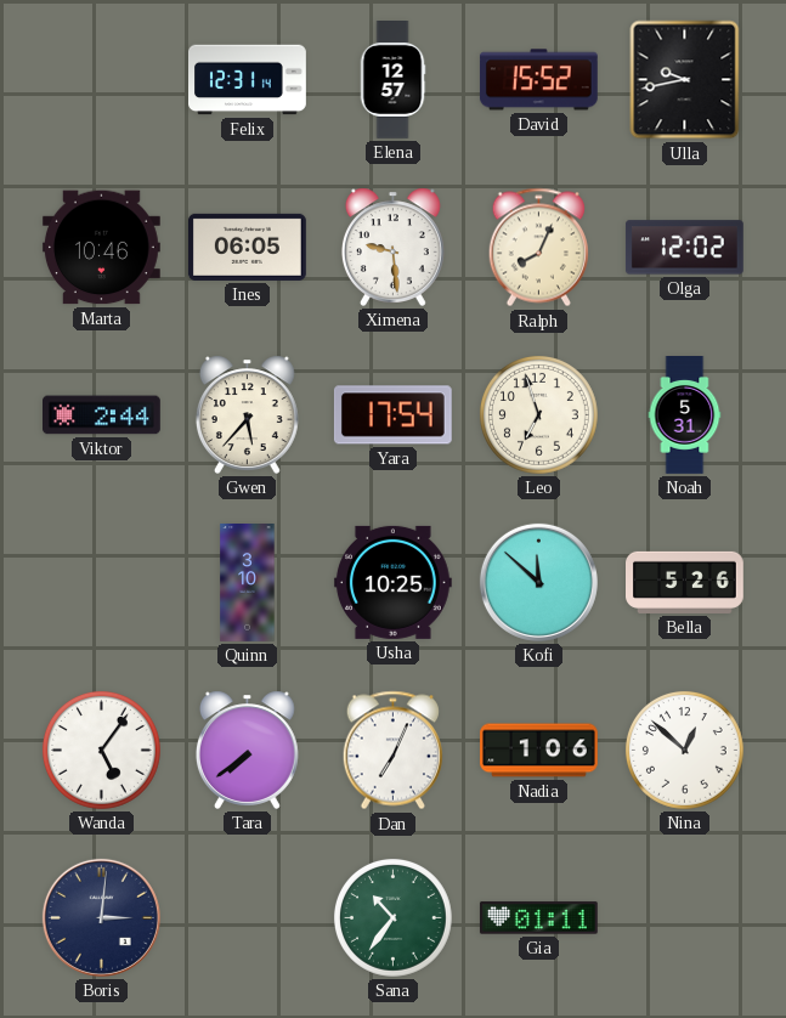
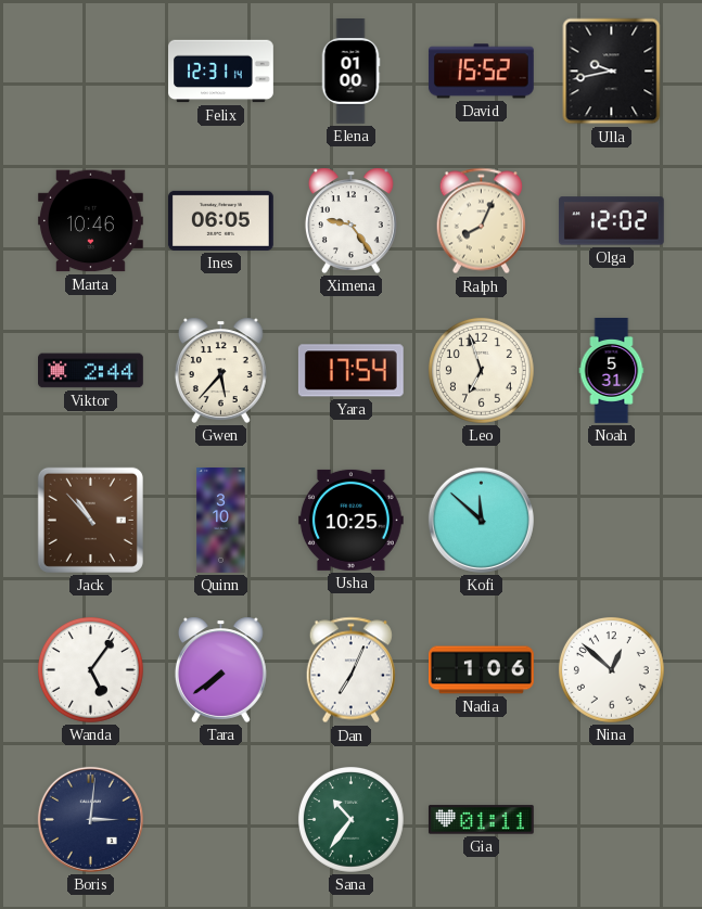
Elena: 12:57 -> 01:00 (350, 72)
Ximena: 9:29 -> 9:24 (350, 220)
Jack: none -> 10:53 (90, 520)
Bella: 5:26 -> none (685, 582)
